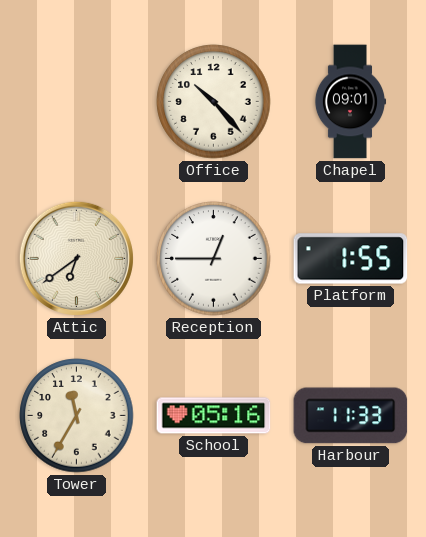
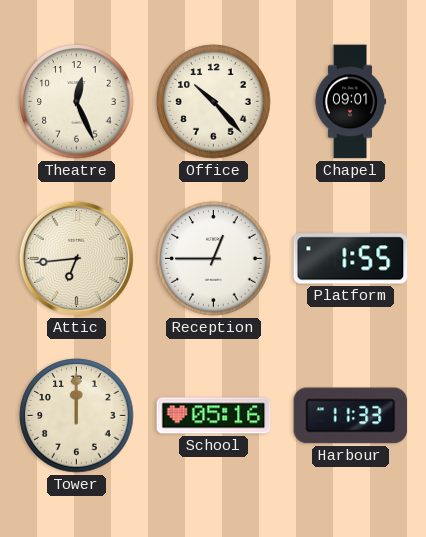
Theatre: none -> 12:26 (77, 102)
Attic: 6:39 -> 6:44 (76, 258)
Tower: 11:35 -> 12:00 (77, 416)
